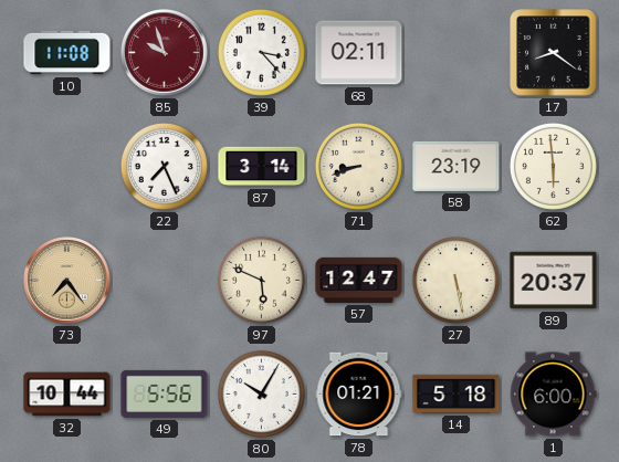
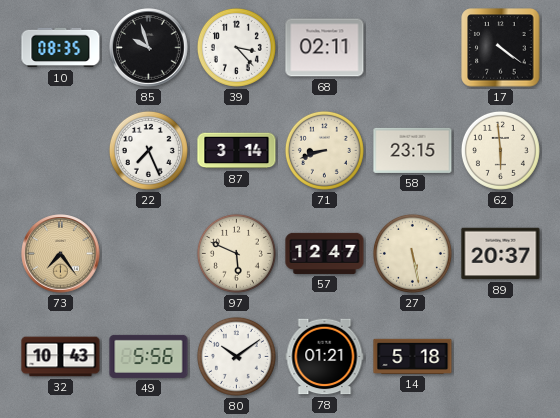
10: 11:08 -> 08:35 (61, 48)
85 dial: burgundy -> black (149, 48)
17: 8:21 -> 4:21 (501, 48)
58: 23:19 -> 23:15 (413, 150)
32: 10:44 -> 10:43 (61, 357)
80: 10:05 -> 10:09 (236, 356)
1: 6:00 -> none (553, 395)
